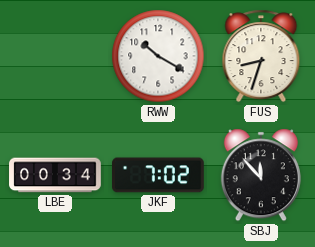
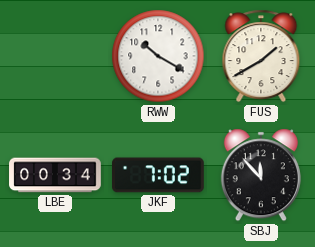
FUS: 8:33 -> 1:40 (261, 56)
